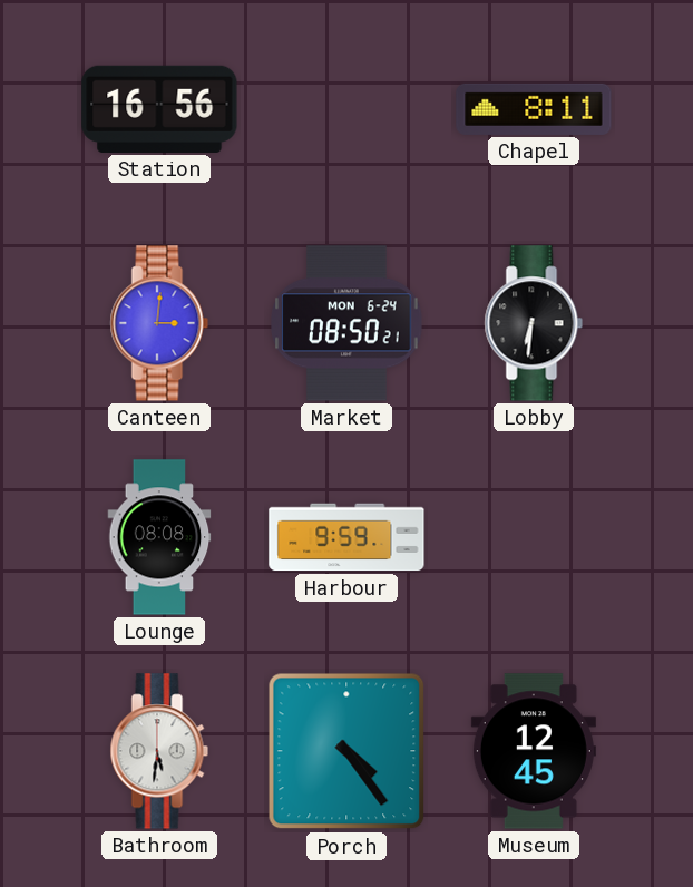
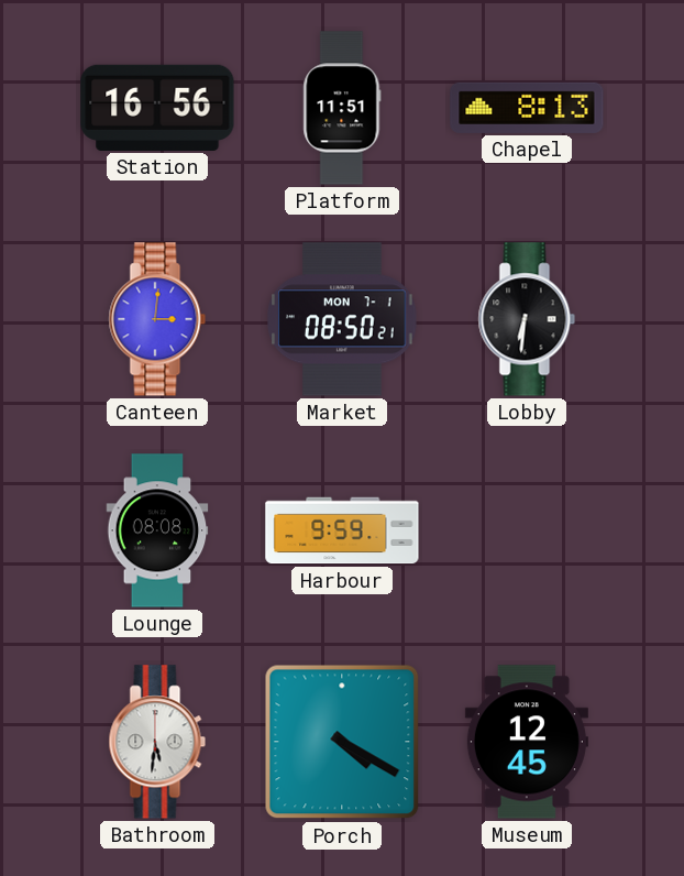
Platform: none -> 11:51 (342, 108)
Chapel: 8:11 -> 8:13 (527, 108)
Market date: MON 6-24 -> MON 7-1 (342, 319)
Porch: 4:24 -> 4:20 (342, 742)
